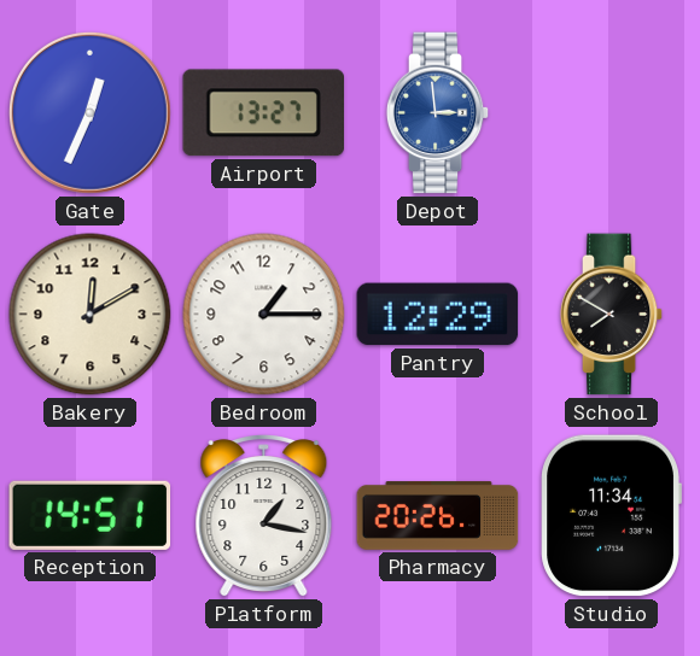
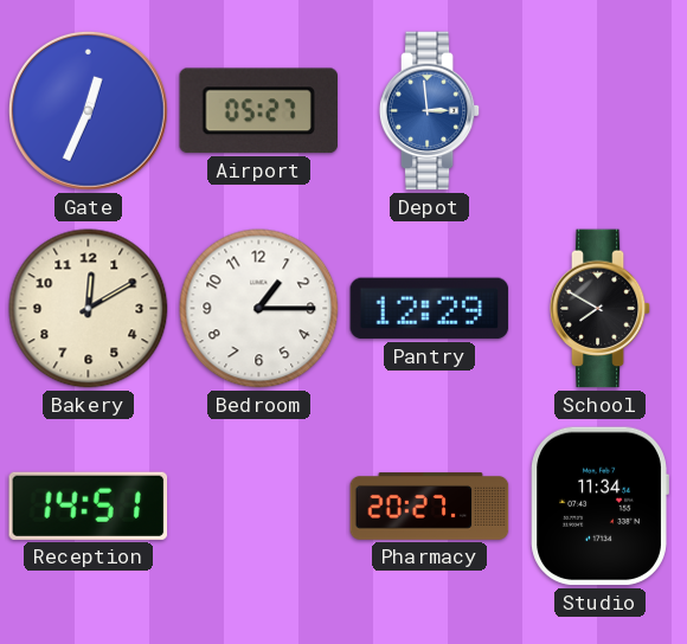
Airport: 13:27 -> 05:27 (258, 111)
Platform: 1:17 -> none (264, 517)
Pharmacy: 20:26 -> 20:27 (430, 507)
